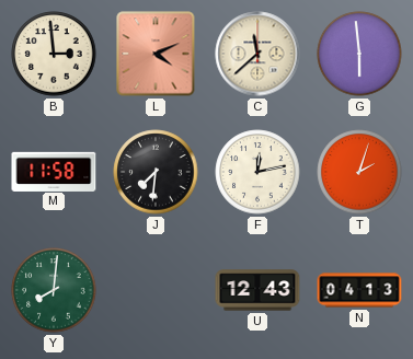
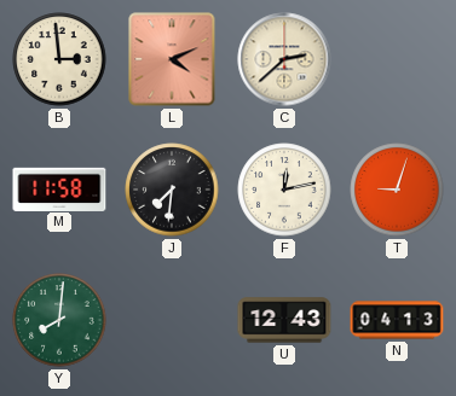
C: 11:38 -> 2:38 (284, 59)
G: 5:59 -> none (359, 54)
T: 2:03 -> 9:03 (397, 190)
